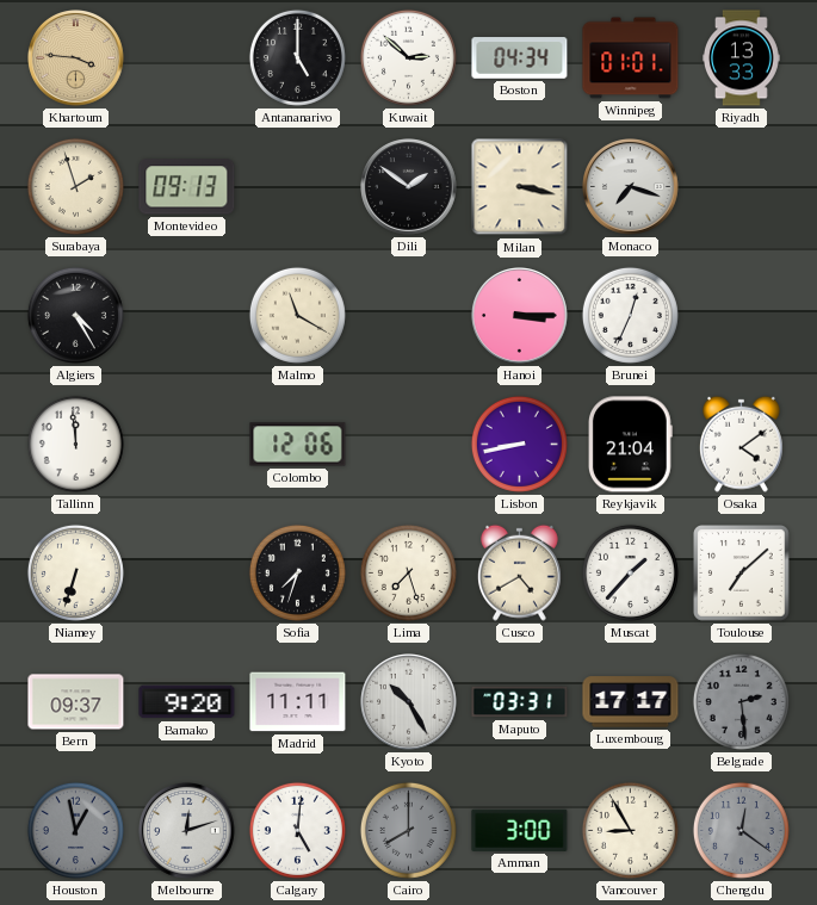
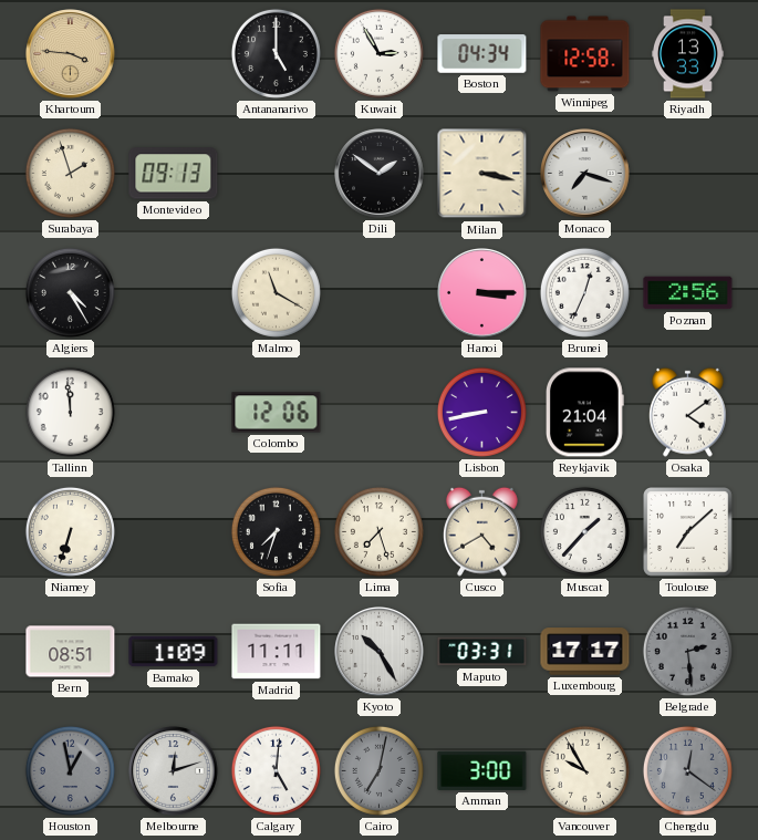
Kuwait: 2:52 -> 2:55 (378, 53)
Winnipeg: 01:01 -> 12:58 (585, 54)
Poznan: none -> 2:56 (688, 293)
Bern: 09:37 -> 08:51 (71, 652)
Bamako: 9:20 -> 1:09 (174, 652)
Cairo: 8:00 -> 7:02 (378, 770)
Vancouver: 8:55 -> 9:55 (584, 770)
